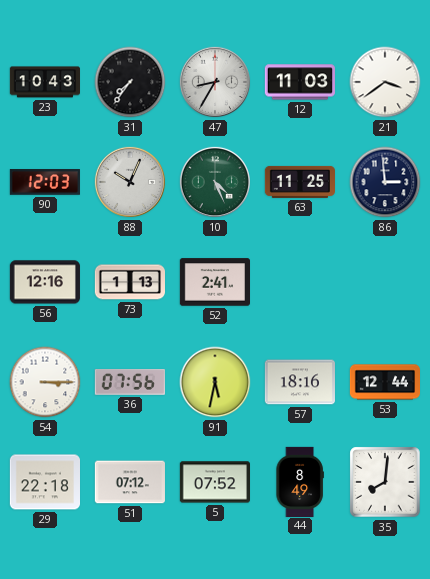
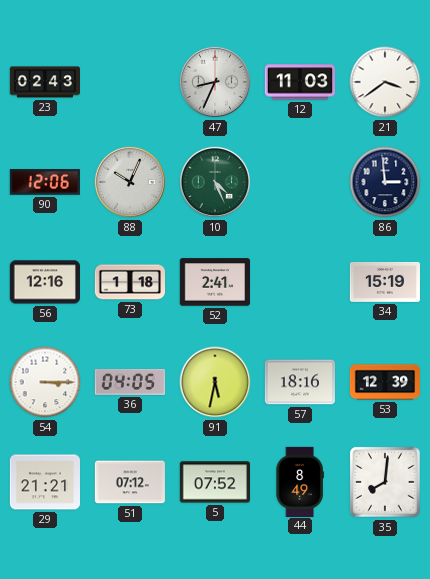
23: 10:43 -> 02:43 (44, 82)
31: 7:36 -> none (130, 82)
47: 8:35 -> 8:34 (215, 82)
90: 12:03 -> 12:06 (45, 182)
63: 11:25 -> none (299, 182)
73: 1:13 -> 1:18 (129, 282)
34: none -> 15:19 (384, 282)
36: 07:56 -> 04:05 (130, 383)
53: 12:44 -> 12:39 (384, 382)
29: 22:18 -> 21:21 (44, 482)
